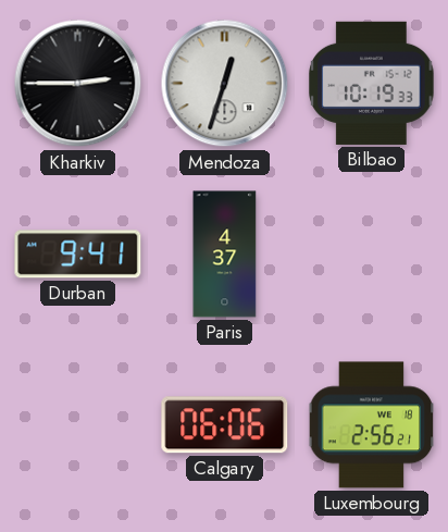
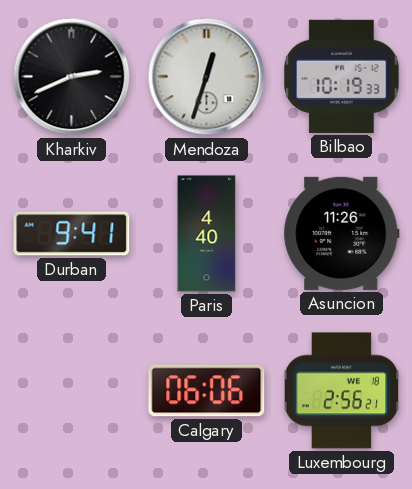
Kharkiv: 2:45 -> 2:41 (72, 77)
Paris: 4:37 -> 4:40 (207, 234)
Asuncion: none -> 11:26 (342, 233)
